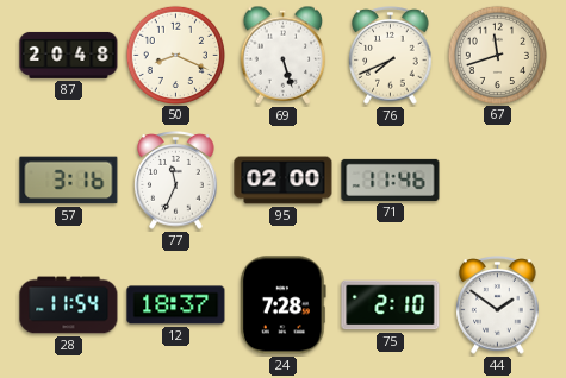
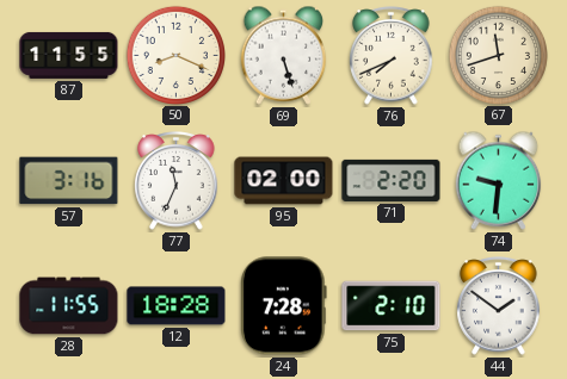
87: 20:48 -> 11:55 (69, 55)
71: 11:46 -> 2:20 (392, 180)
74: none -> 9:31 (499, 180)
28: 11:54 -> 11:55 (69, 306)
12: 18:37 -> 18:28 (177, 306)
